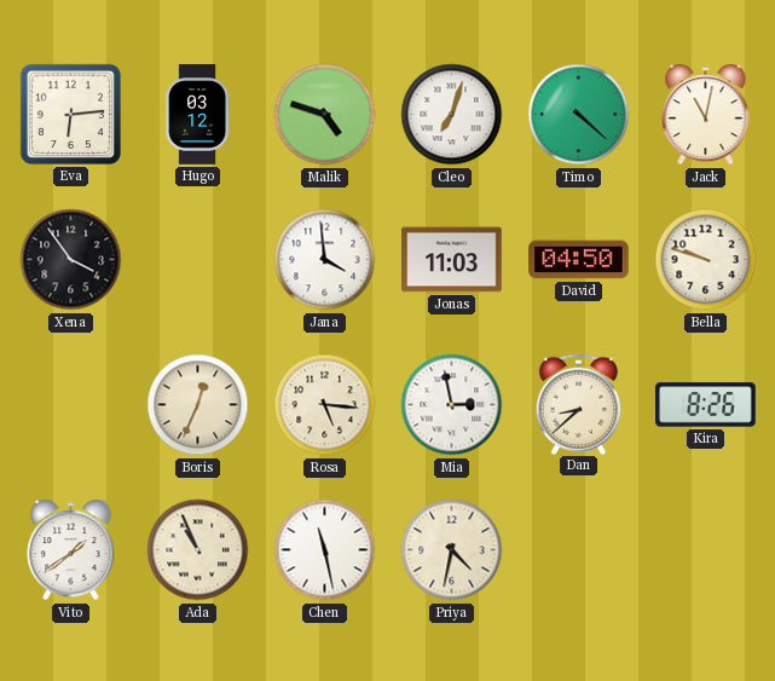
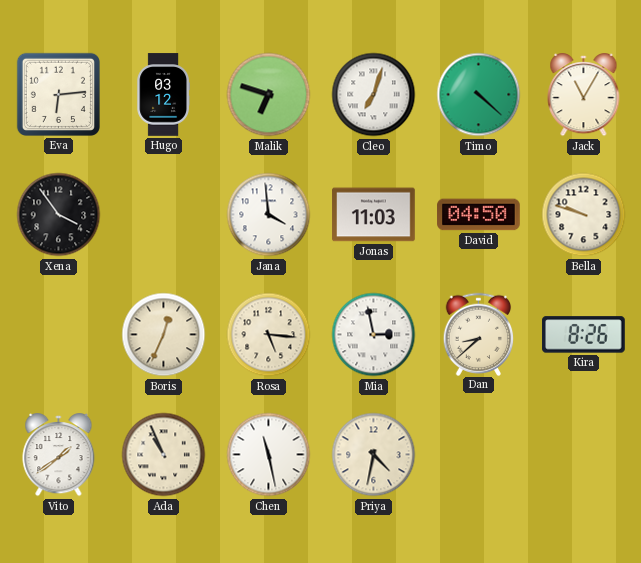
Malik: 4:48 -> 6:48 (269, 95)
Jack: 11:02 -> 11:05 (584, 95)
